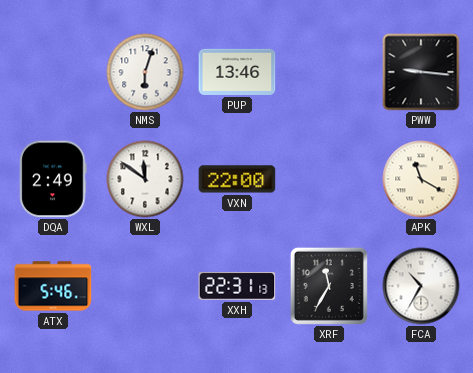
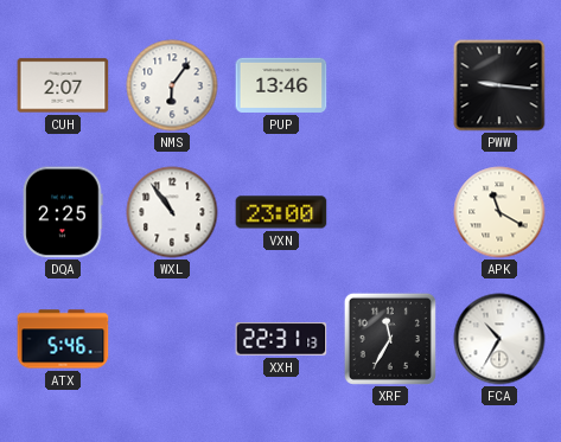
CUH: none -> 2:07 (63, 85)
NMS: 6:03 -> 6:06 (172, 85)
DQA: 2:49 -> 2:25 (63, 212)
WXL: 11:51 -> 10:54 (172, 212)
VXN: 22:00 -> 23:00 (281, 212)
